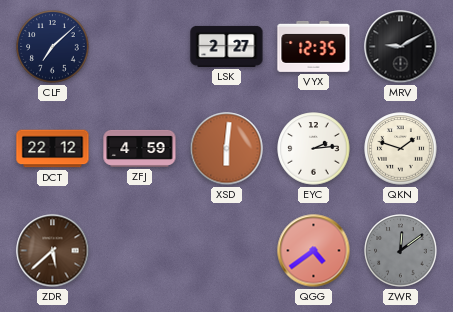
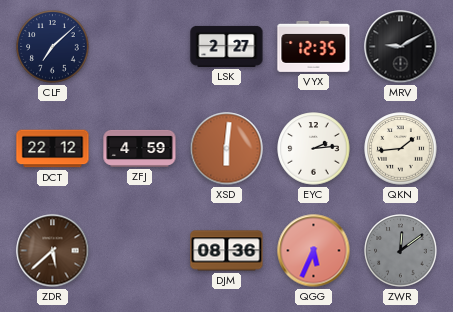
QKN: 1:48 -> 1:44 (401, 149)
DJM: none -> 08:36 (227, 251)
QGG: 4:39 -> 5:34 (314, 251)
